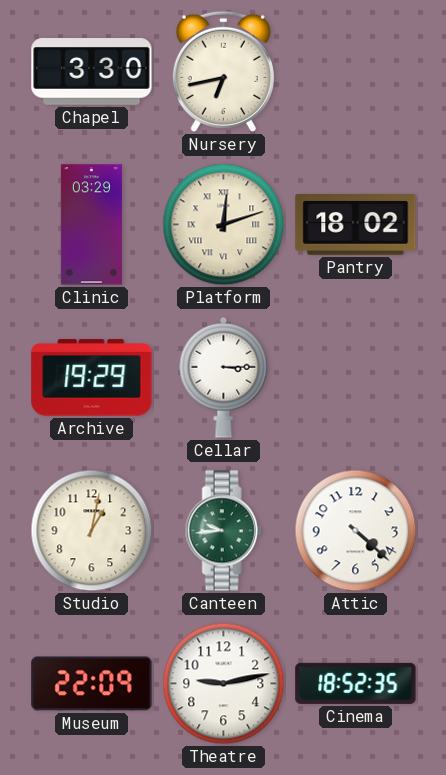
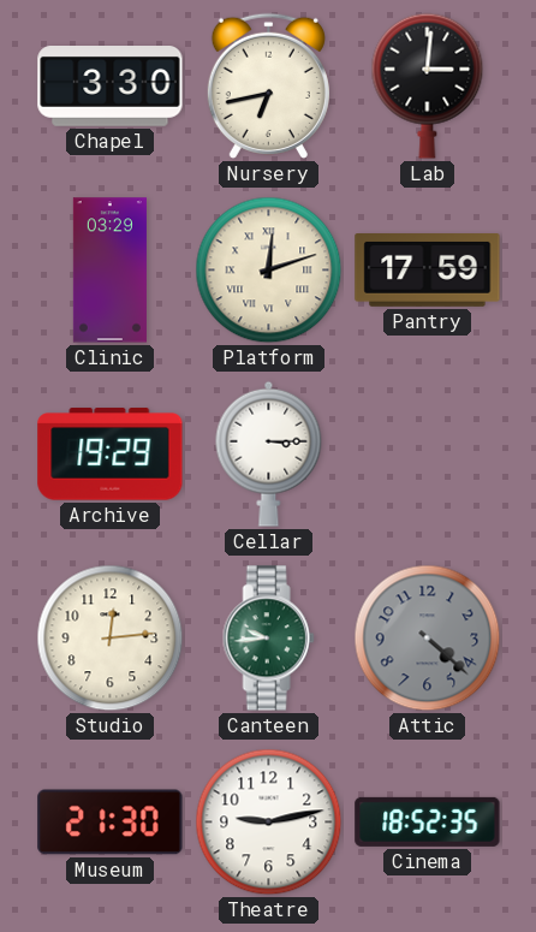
Lab: none -> 3:01 (428, 85)
Pantry: 18:02 -> 17:59 (428, 271)
Studio: 1:02 -> 12:14 (111, 639)
Attic dial: white -> grey (428, 639)
Museum: 22:09 -> 21:30 (111, 823)
